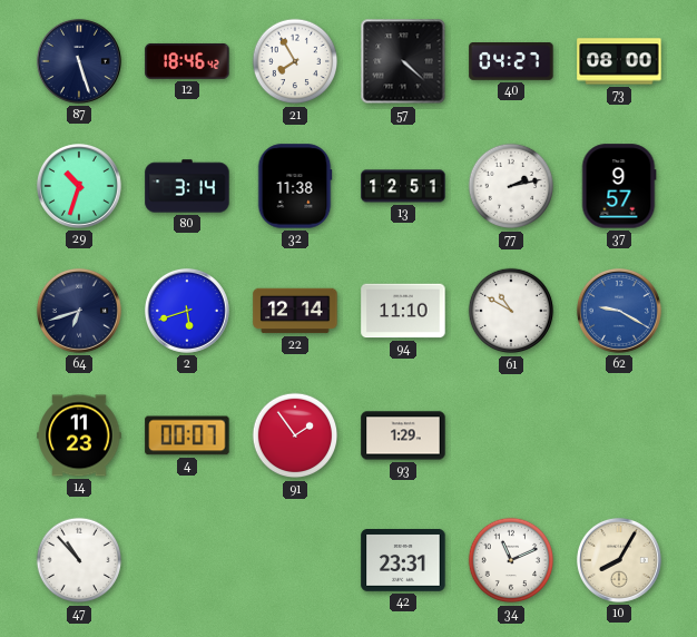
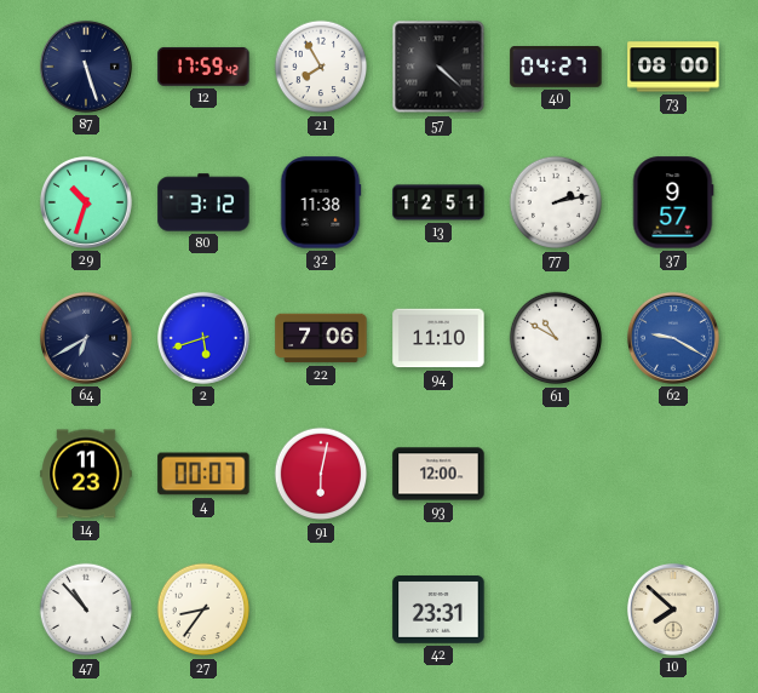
12: 18:46 -> 17:59 (203, 67)
80: 3:14 -> 3:12 (203, 202)
64: 6:42 -> 6:40 (86, 338)
22: 12:14 -> 7:06 (321, 338)
91: 1:54 -> 6:02 (321, 474)
93: 1:29 -> 12:00 (438, 474)
27: none -> 8:36 (203, 609)
34: 11:11 -> none (511, 560)
10: 8:05 -> 7:52 (673, 609)
